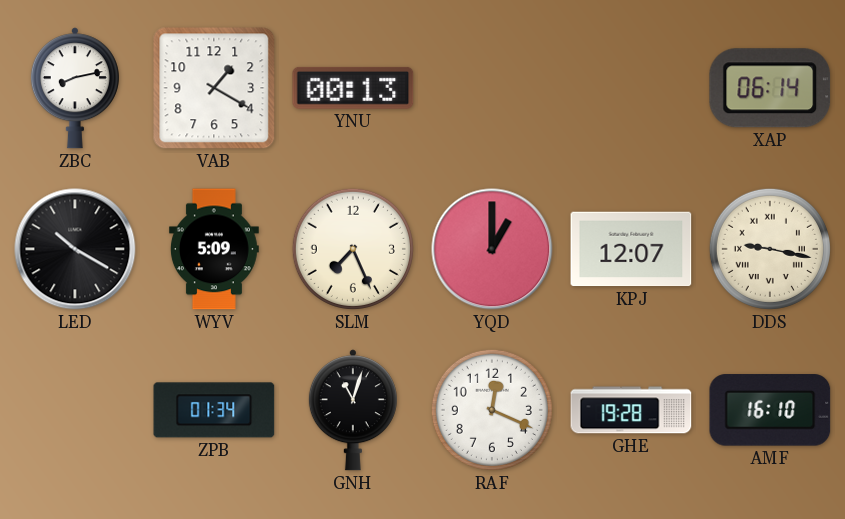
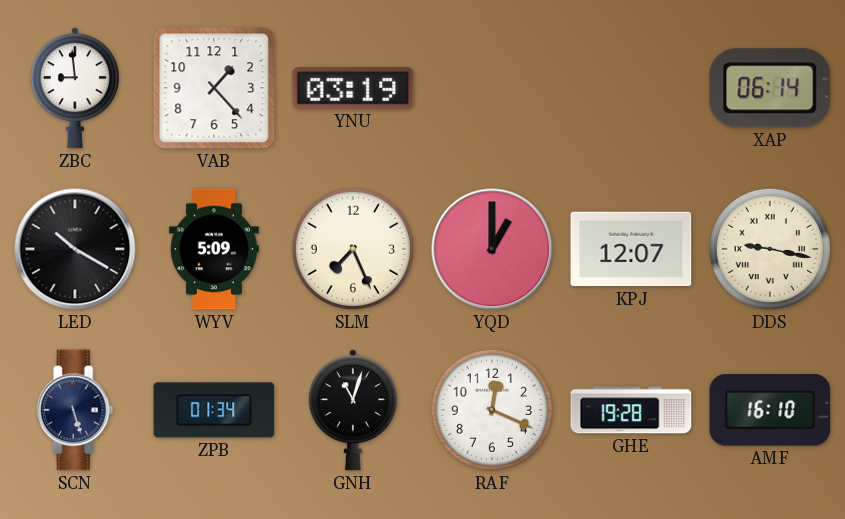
ZBC: 8:13 -> 8:59 (75, 88)
VAB: 1:20 -> 1:23 (214, 88)
YNU: 00:13 -> 03:19 (353, 88)
SCN: none -> 5:27 (75, 410)
